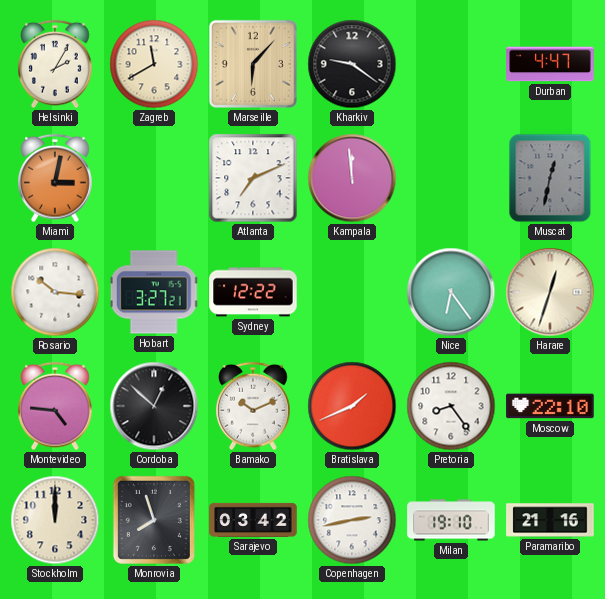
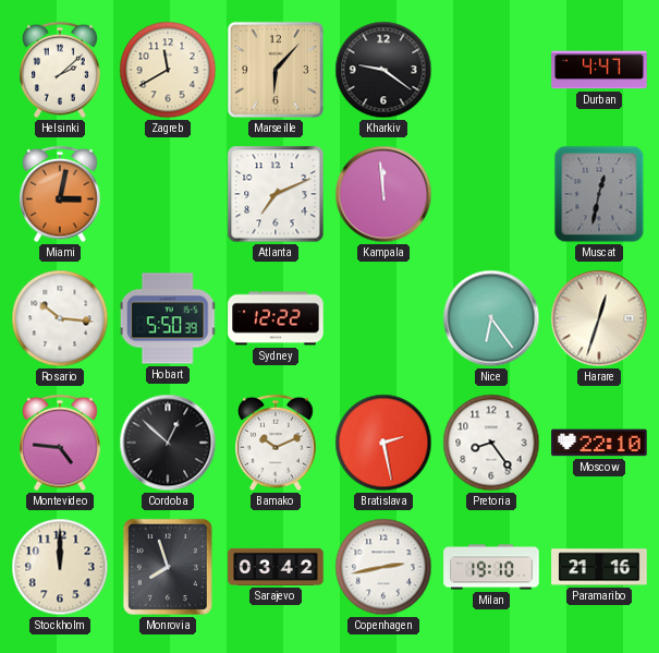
Helsinki: 2:05 -> 2:08 (61, 70)
Hobart: 3:27 -> 5:50 (168, 318)
Bratislava: 1:41 -> 2:28 (383, 443)
